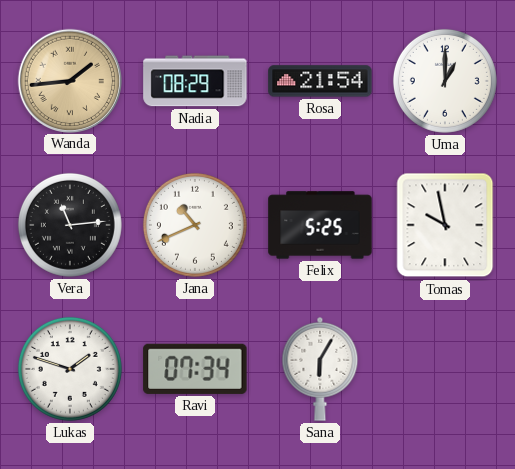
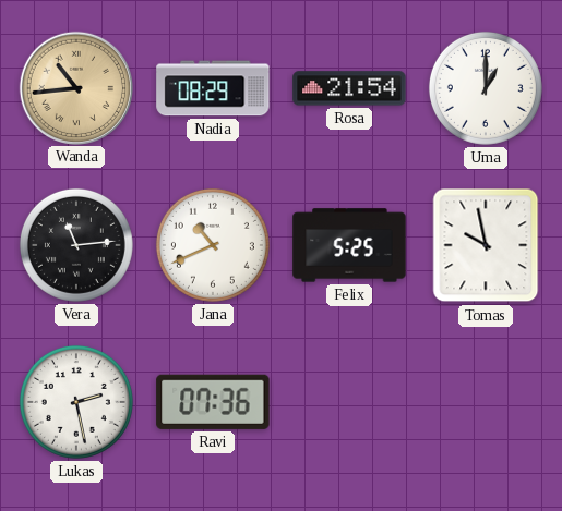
Wanda: 1:44 -> 10:44 (75, 87)
Lukas: 1:48 -> 2:28 (76, 402)
Ravi: 07:34 -> 07:36 (213, 402)
Sana: 6:05 -> none (320, 369)
